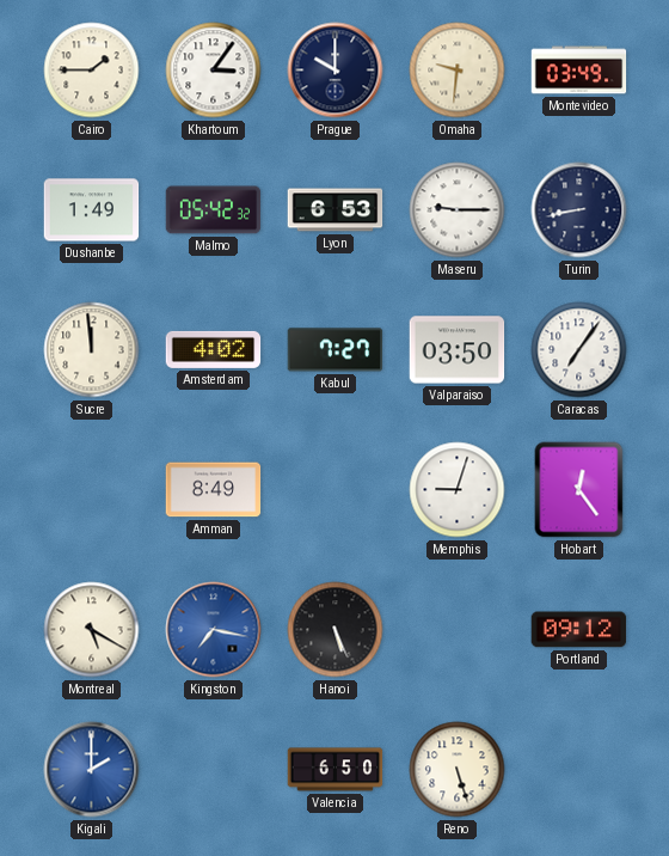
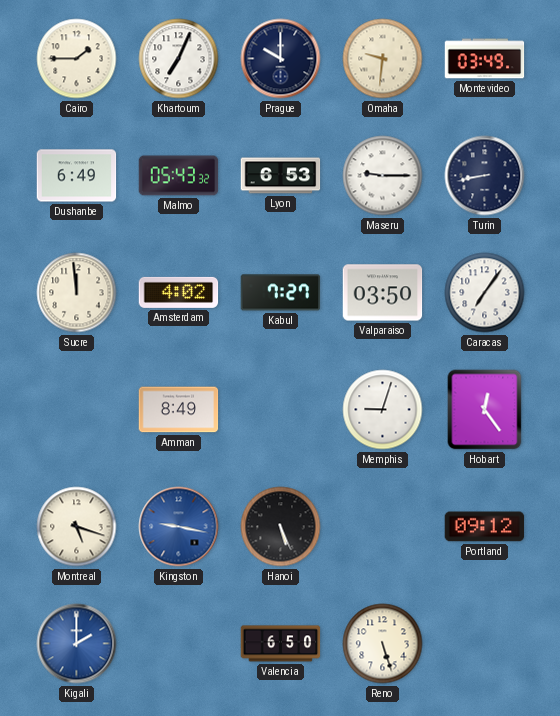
Khartoum: 3:06 -> 7:04 (179, 59)
Dushanbe: 1:49 -> 6:49 (77, 176)
Malmo: 05:42 -> 05:43 (179, 176)
Montreal: 5:20 -> 5:18 (77, 527)
Kingston: 7:17 -> 9:17 (179, 527)
